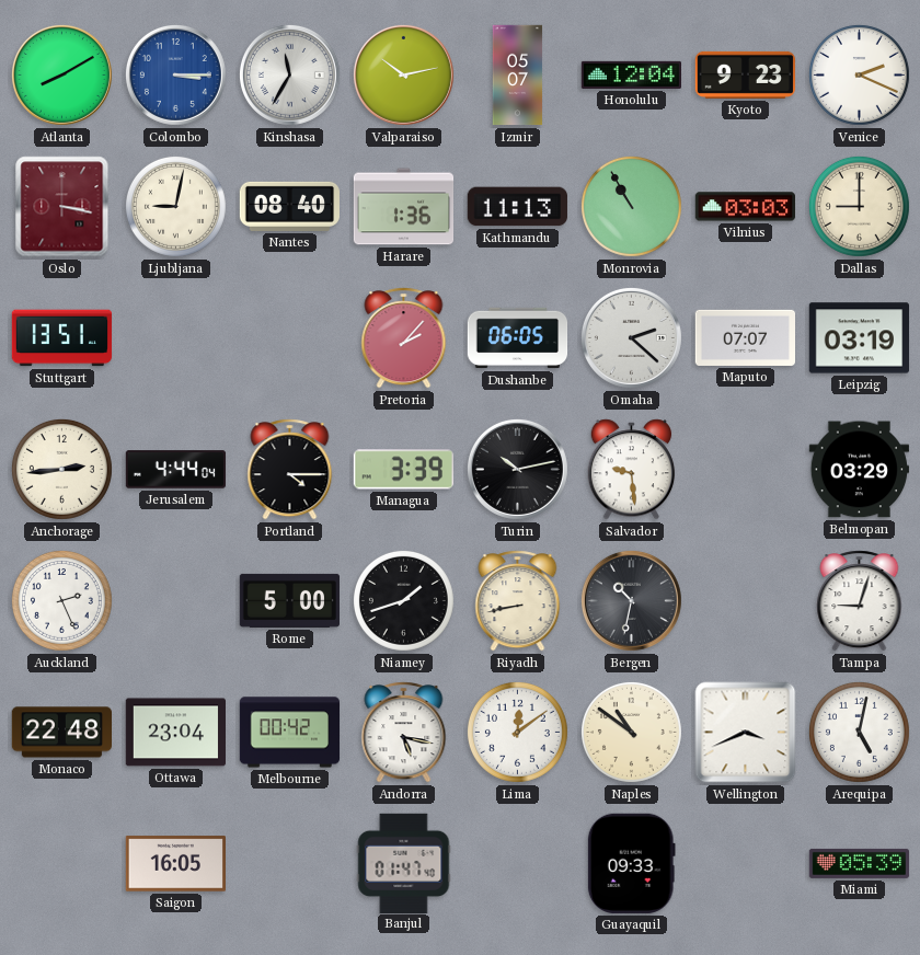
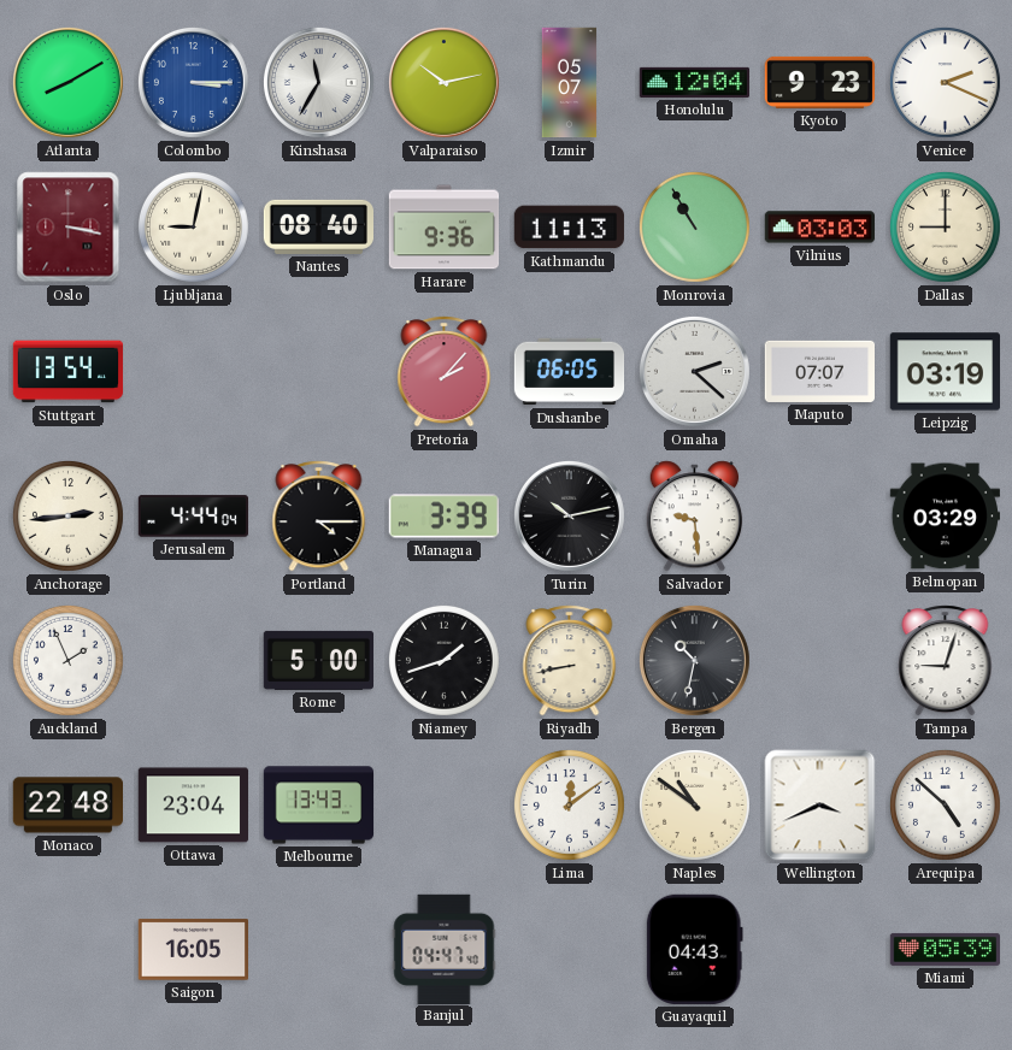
Harare: 1:36 -> 9:36 (445, 228)
Stuttgart: 13:51 -> 13:54 (69, 372)
Auckland: 2:26 -> 1:56 (67, 660)
Melbourne: 00:42 -> 13:43 (319, 806)
Andorra: 5:17 -> none (404, 733)
Arequipa: 5:02 -> 4:52 (945, 804)
Banjul: 01:47 -> 04:47 (445, 949)
Guayaquil: 09:33 -> 04:43 (694, 949)
